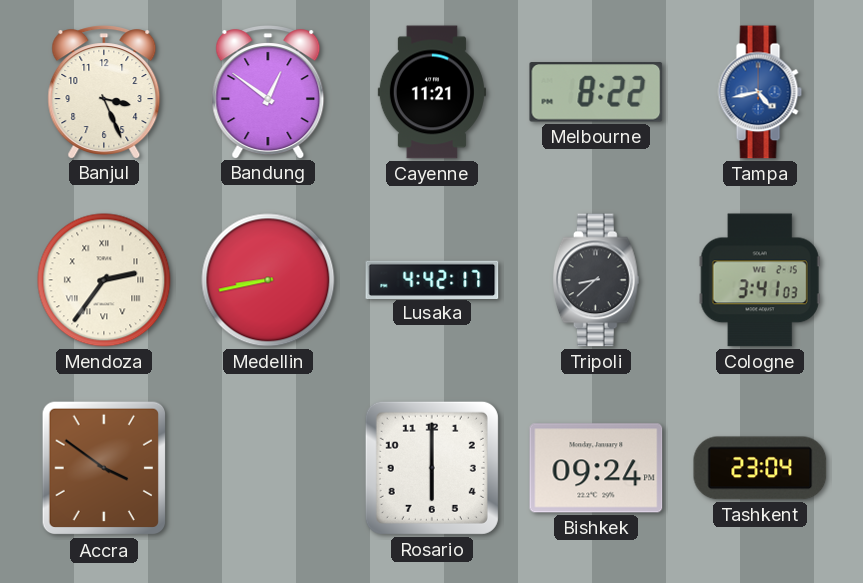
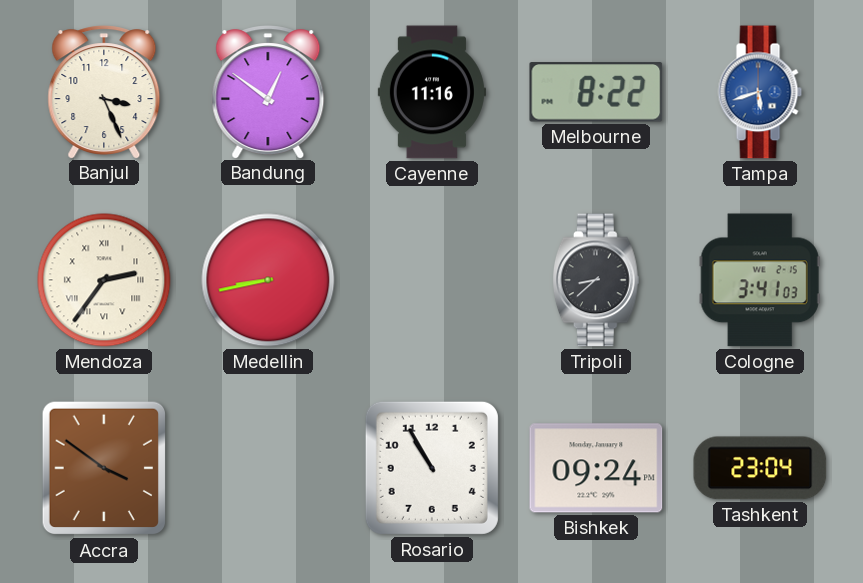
Cayenne: 11:21 -> 11:16 (432, 92)
Tampa: 4:43 -> 5:42 (760, 92)
Lusaka: 4:42 -> none (432, 279)
Rosario: 6:00 -> 10:55 (432, 468)
